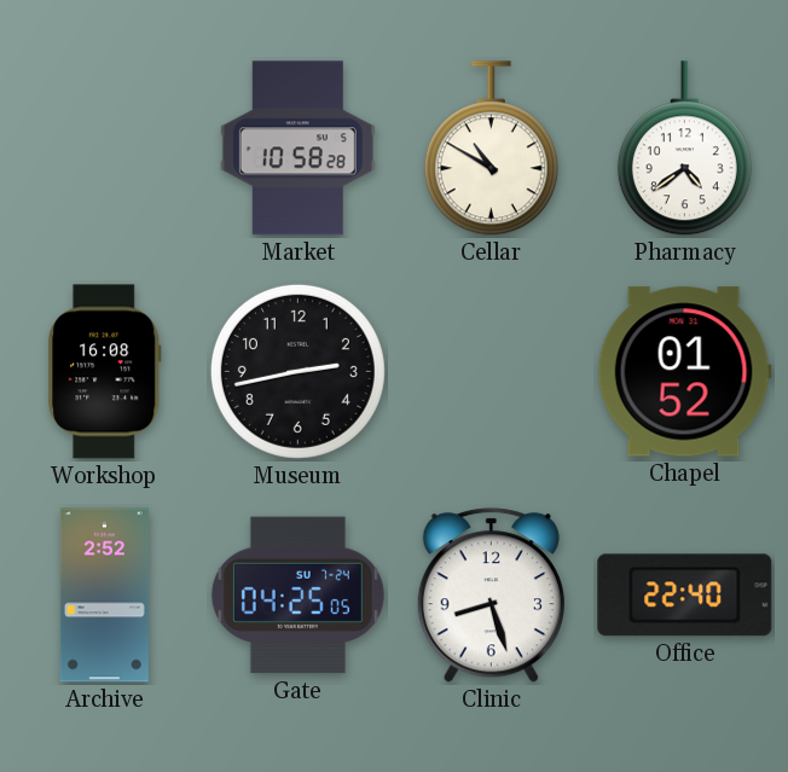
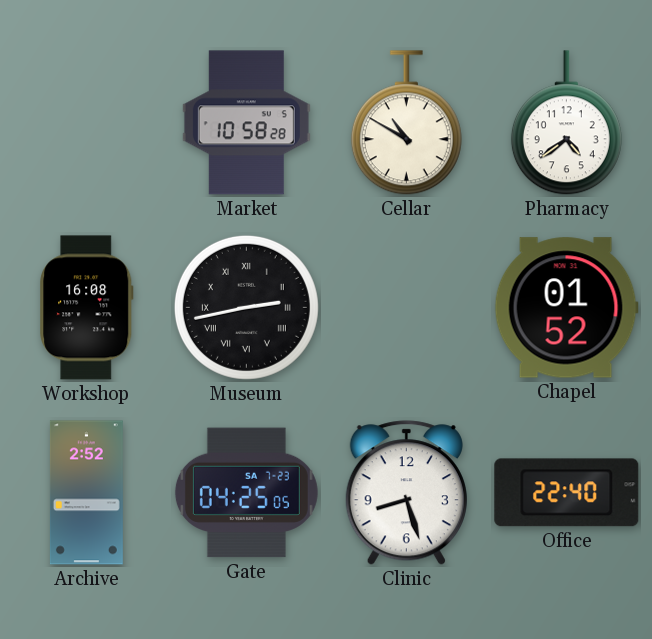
Museum numerals: Arabic -> Roman (246, 307)
Gate date: SU 7-24 -> SA 7-23 (246, 493)
